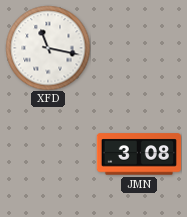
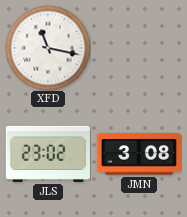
JLS: none -> 23:02 (47, 154)
